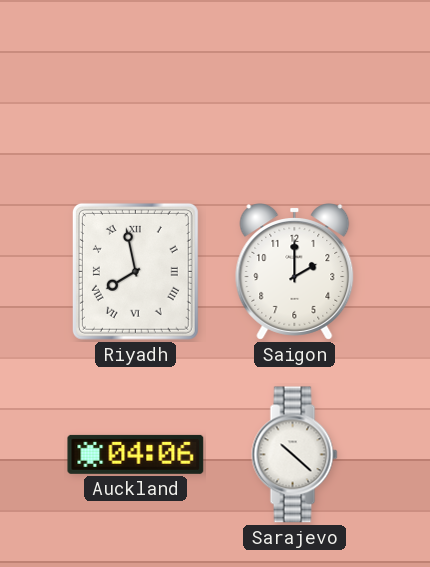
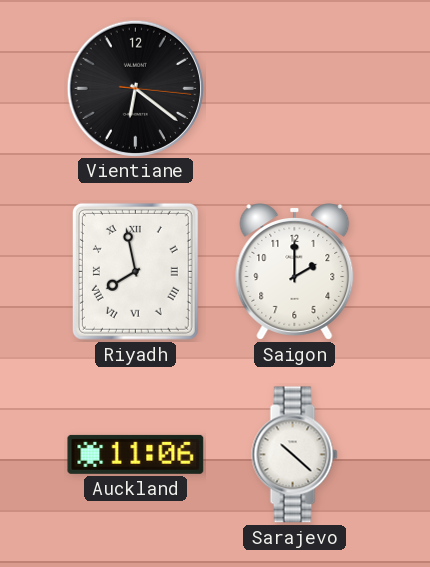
Vientiane: none -> 6:21 (135, 88)
Auckland: 04:06 -> 11:06 (136, 454)
